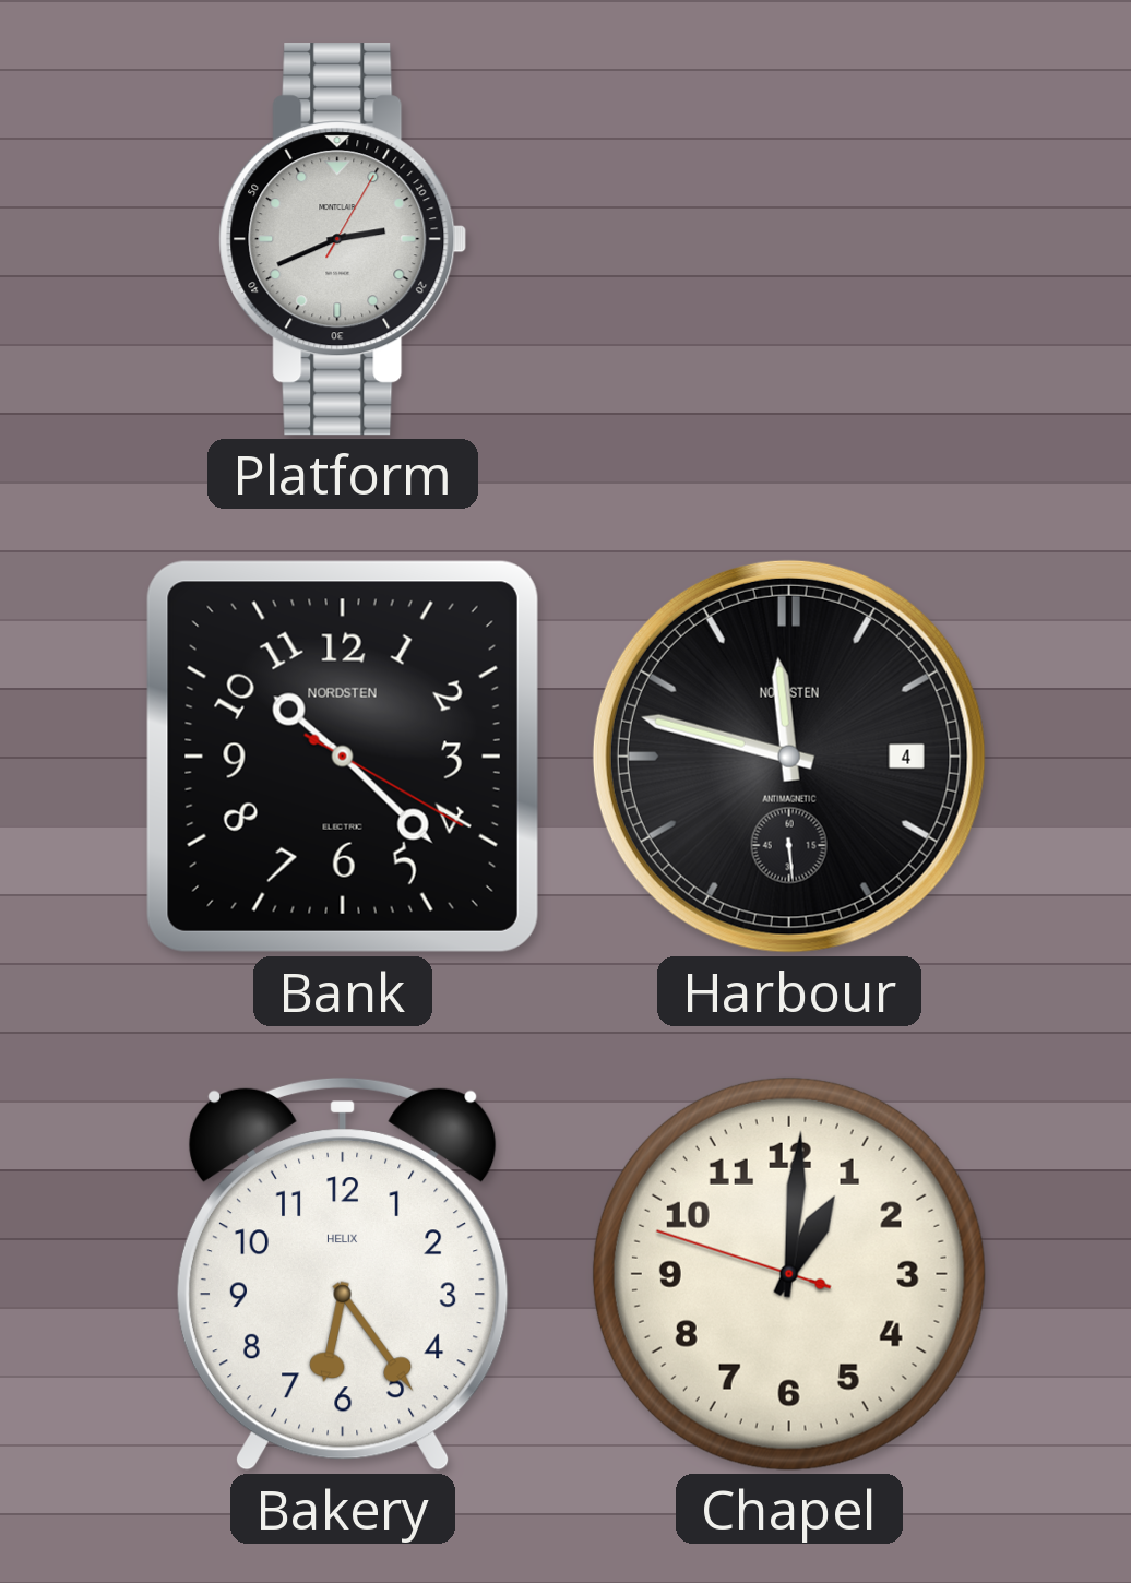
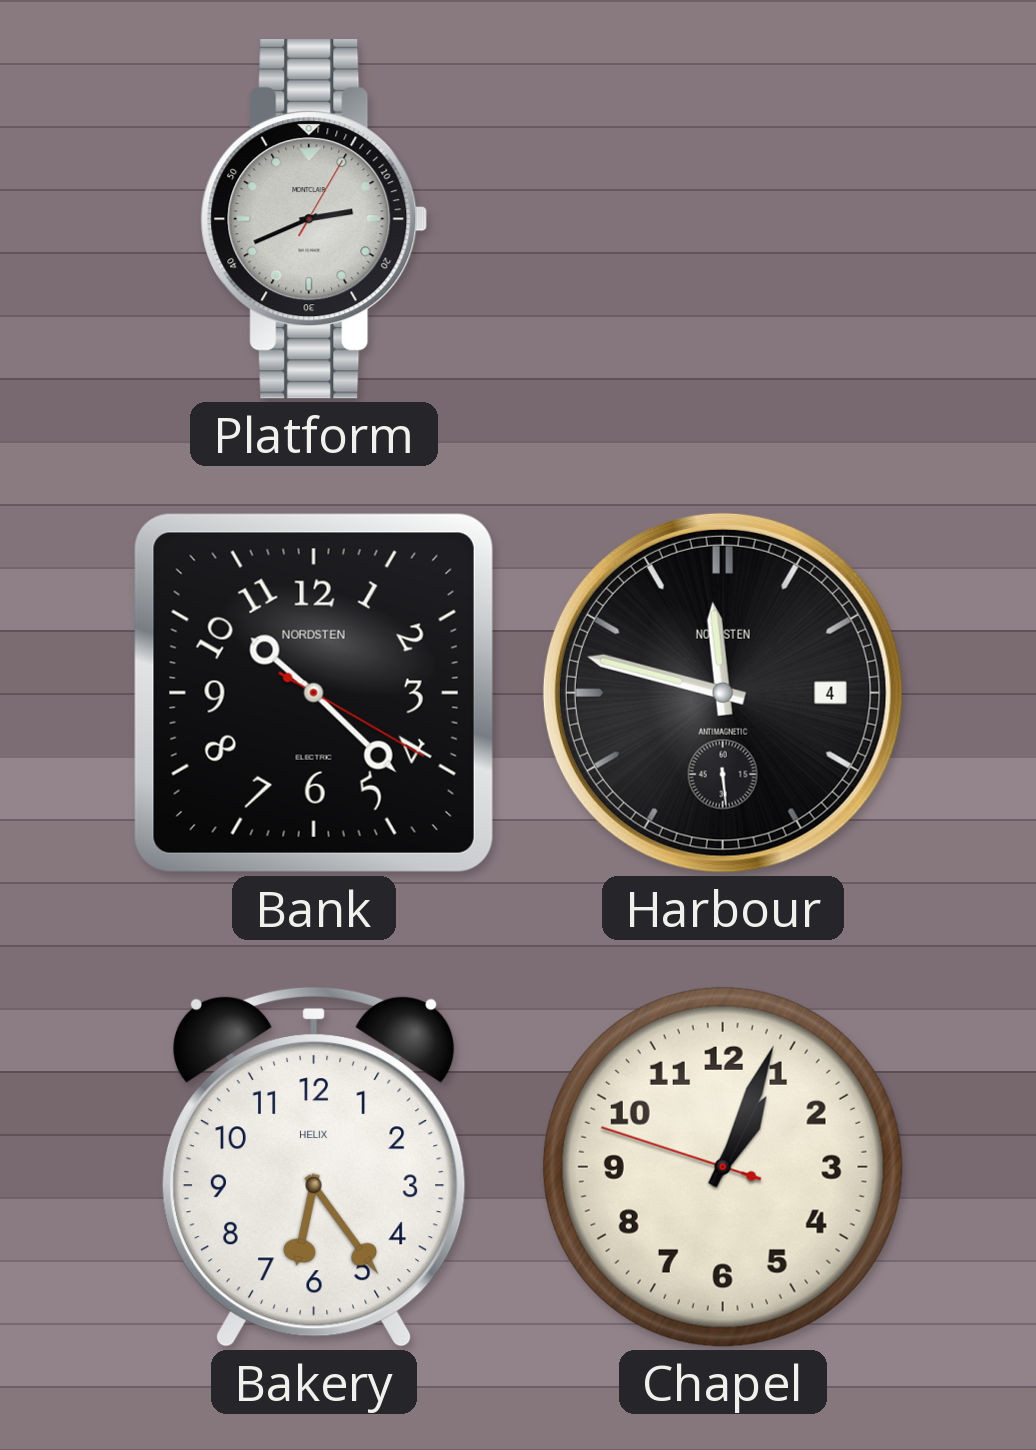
Chapel: 1:00 -> 1:03 (723, 1167)
